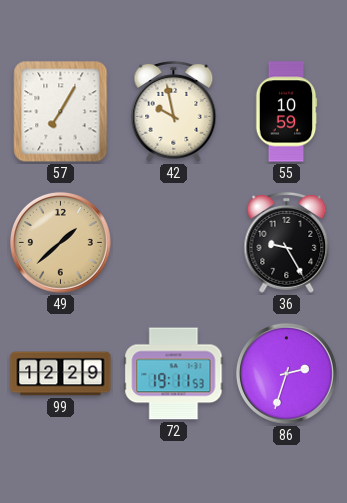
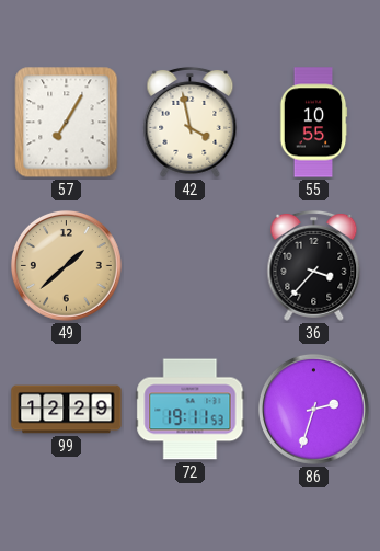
42: 9:58 -> 3:58 (191, 122)
55: 10:59 -> 10:55 (313, 123)
36: 9:25 -> 3:37 (314, 265)
